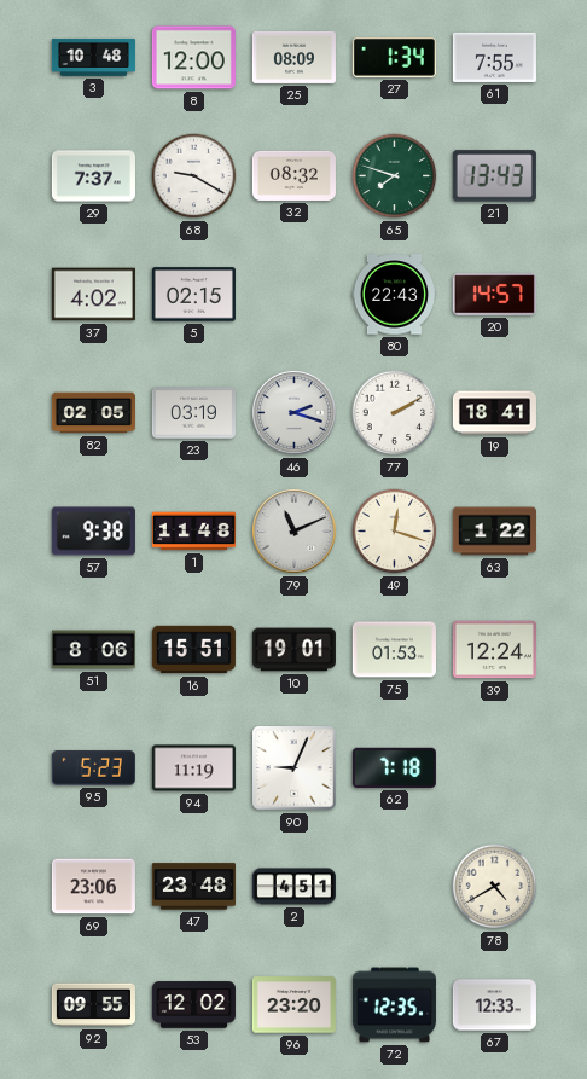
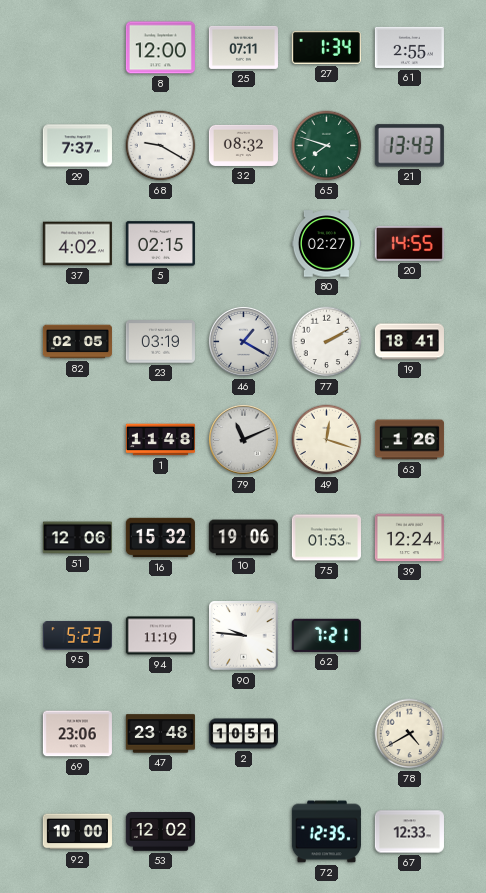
3: 10:48 -> none (93, 57)
25: 08:09 -> 07:11 (243, 47)
61: 7:55 -> 2:55 (409, 47)
80: 22:43 -> 02:27 (326, 244)
20: 14:57 -> 14:55 (409, 244)
46: 2:18 -> 1:20 (243, 341)
57: 9:38 -> none (93, 532)
63: 1:22 -> 1:26 (409, 440)
51: 8:06 -> 12:06 (77, 538)
16: 15:51 -> 15:32 (160, 538)
10: 19:01 -> 19:06 (243, 538)
90: 9:04 -> 9:46 (244, 636)
62: 7:18 -> 7:21 (326, 635)
2: 4:51 -> 10:51 (243, 734)
92: 09:55 -> 10:00 (77, 832)
96: 23:20 -> none (293, 1005)
